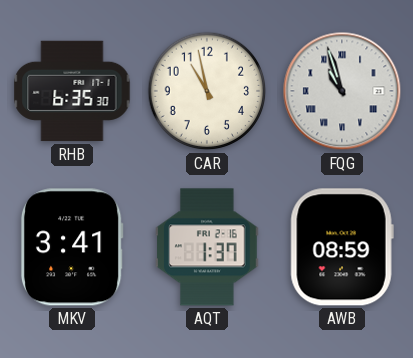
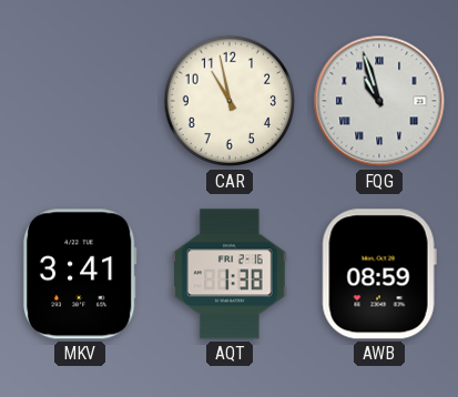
RHB: 6:35 -> none (72, 91)
AQT: 1:37 -> 1:38 (230, 274)
